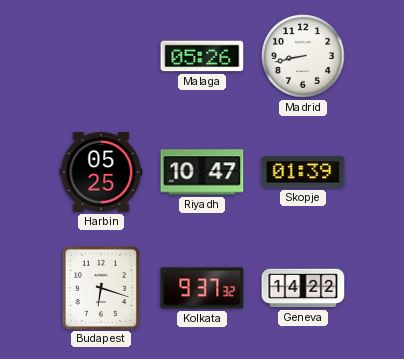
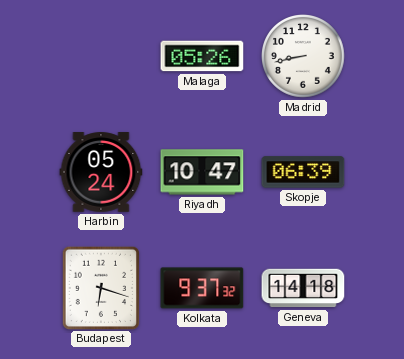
Harbin: 05:25 -> 05:24 (101, 172)
Skopje: 01:39 -> 06:39 (303, 172)
Geneva: 14:22 -> 14:18 (303, 288)
